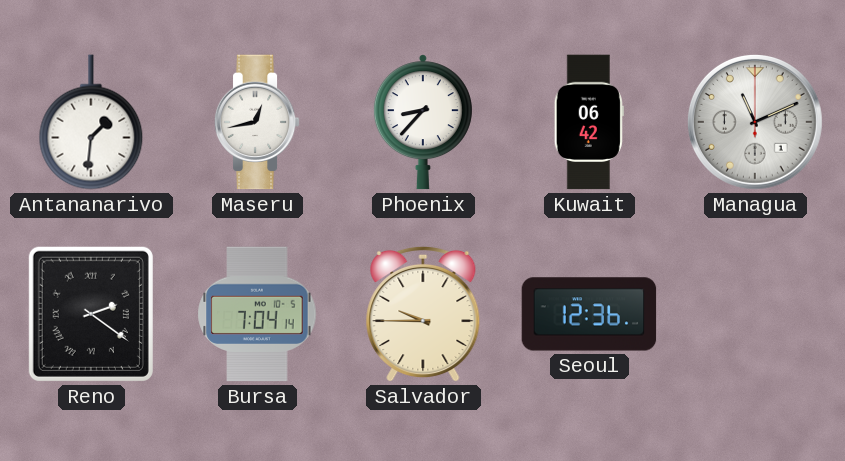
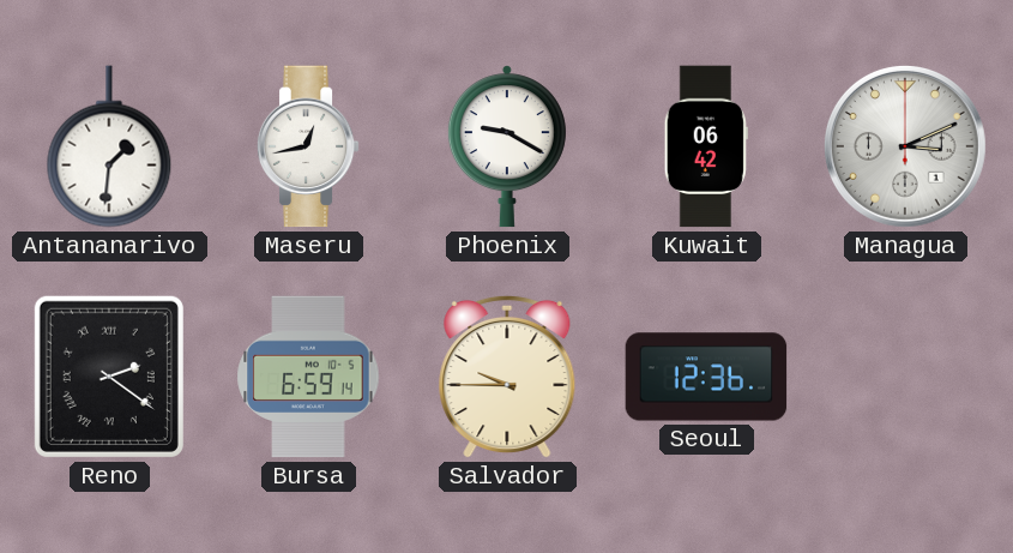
Phoenix: 8:37 -> 9:20 (507, 146)
Managua: 11:11 -> 3:11 (905, 146)
Bursa: 7:04 -> 6:59 (308, 377)
